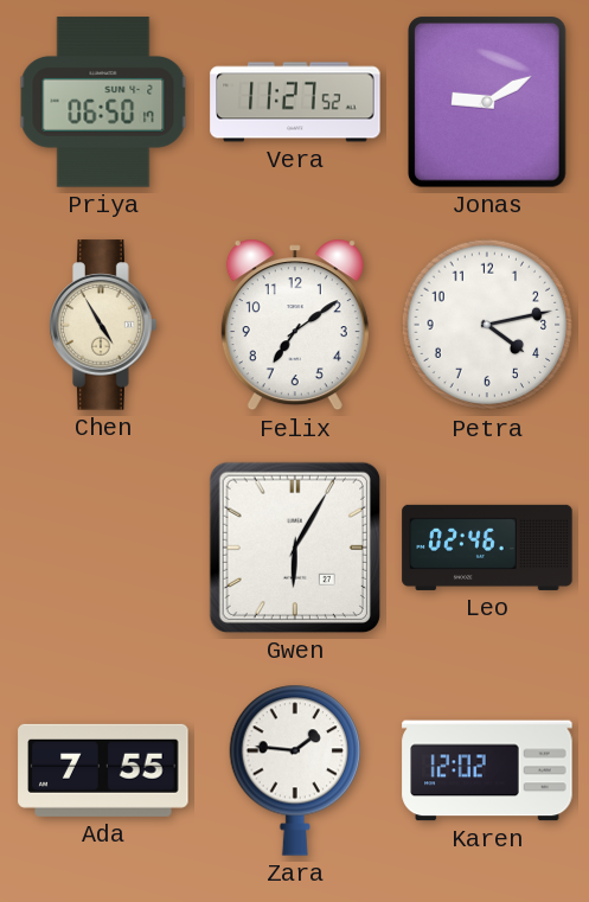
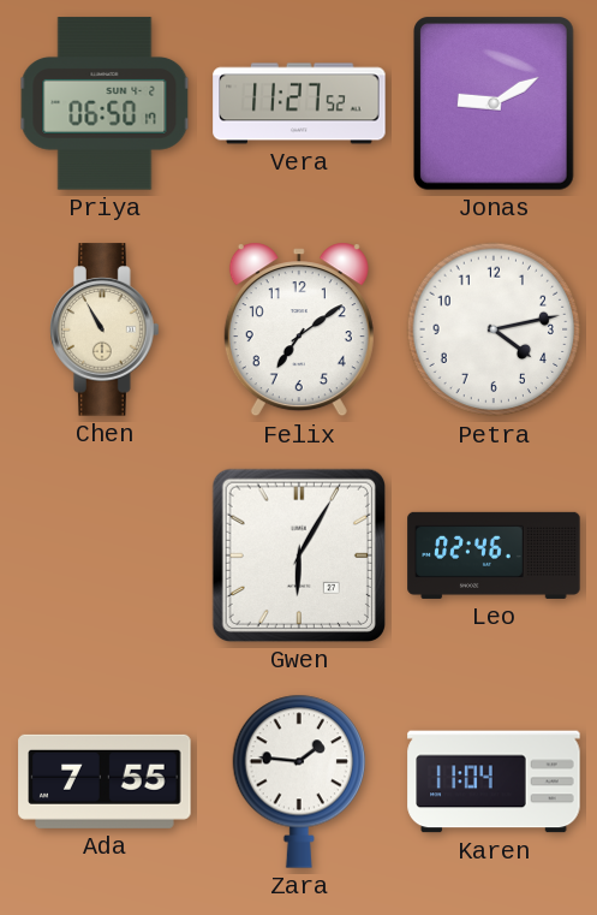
Chen: 4:55 -> 10:55 (105, 329)
Karen: 12:02 -> 11:04 (494, 782)
